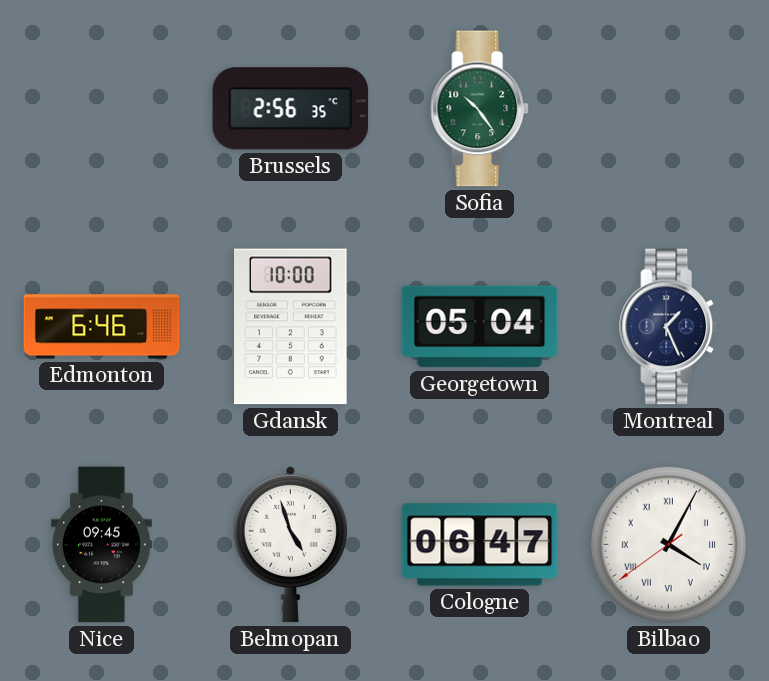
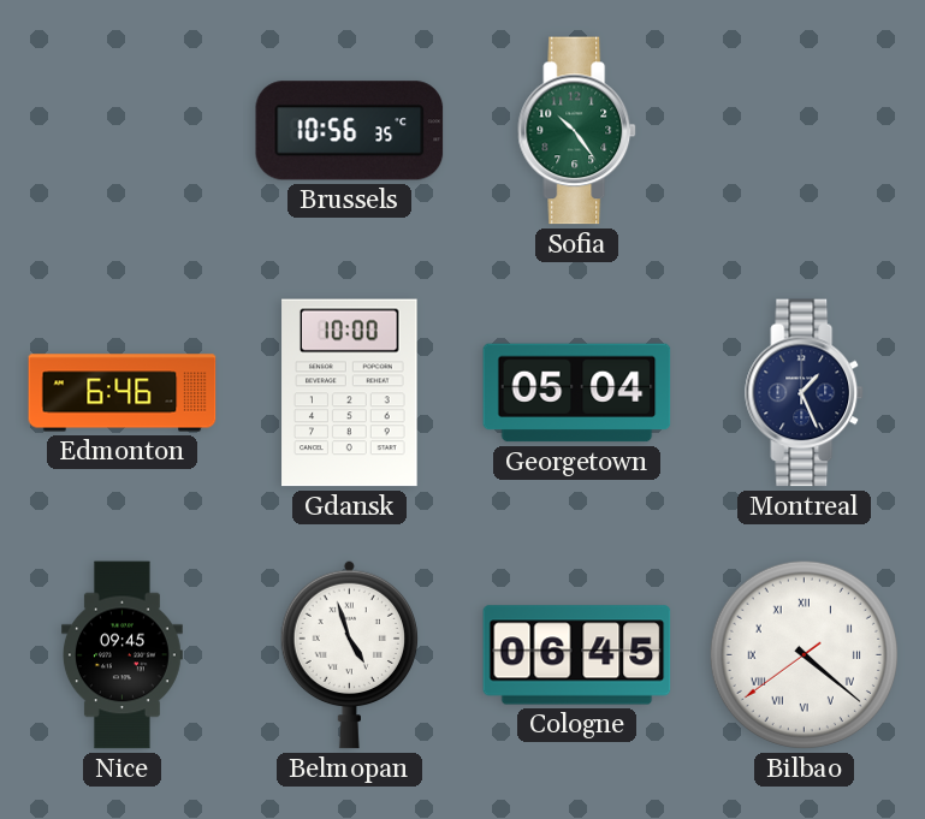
Brussels: 2:56 -> 10:56 (350, 131)
Cologne: 06:47 -> 06:45 (577, 655)
Bilbao: 4:04 -> 4:21 (804, 654)
